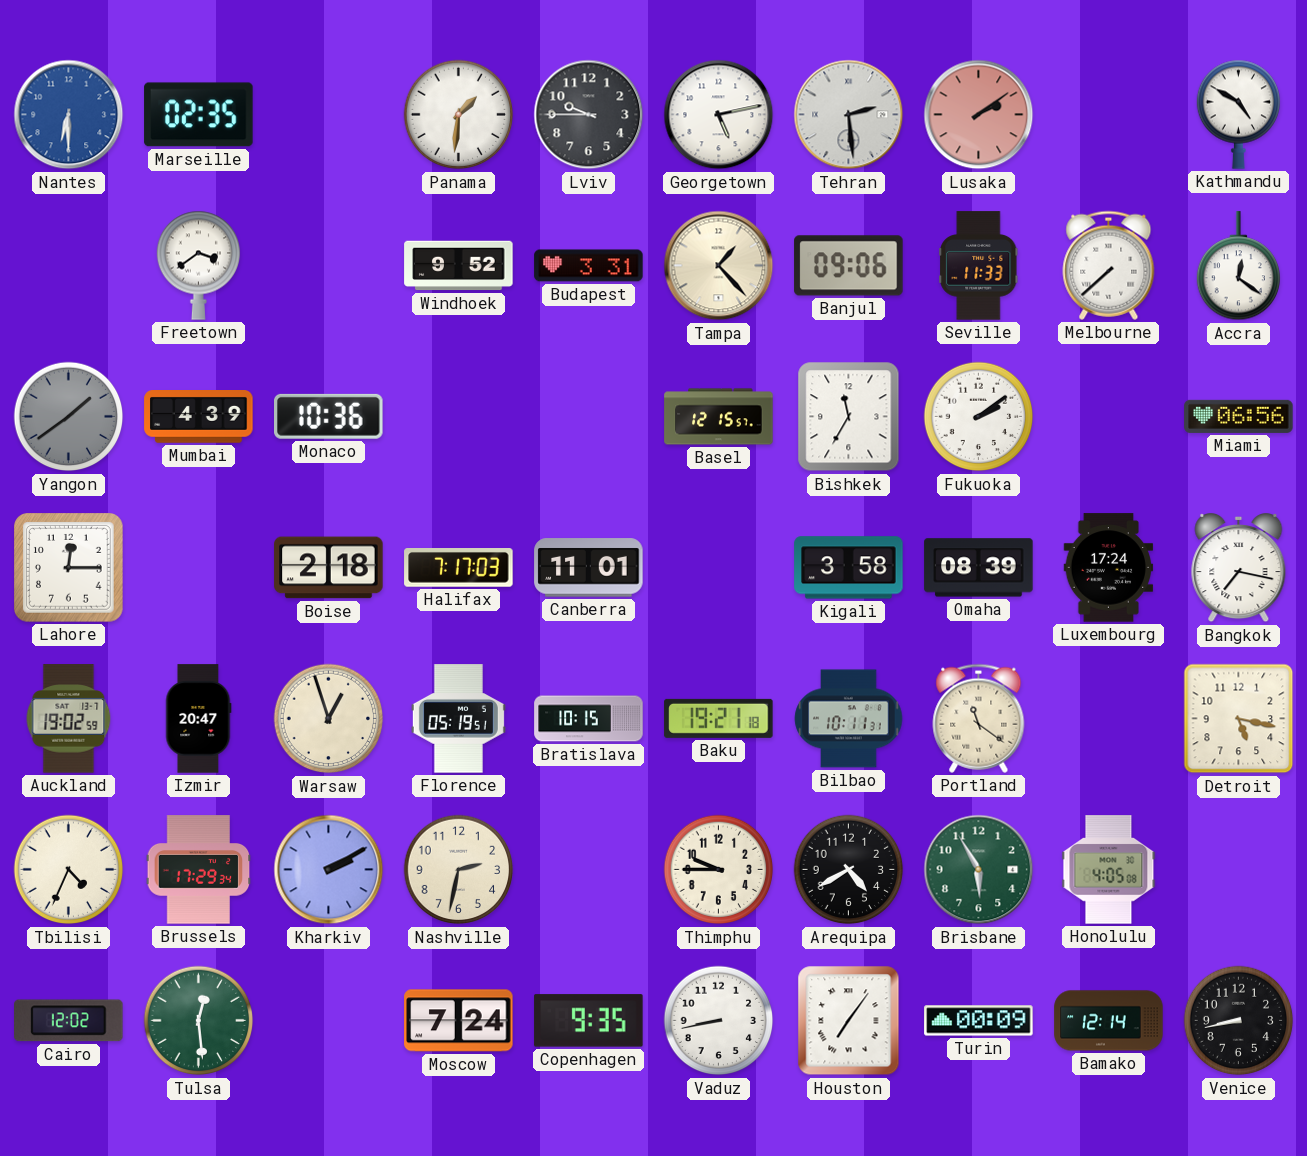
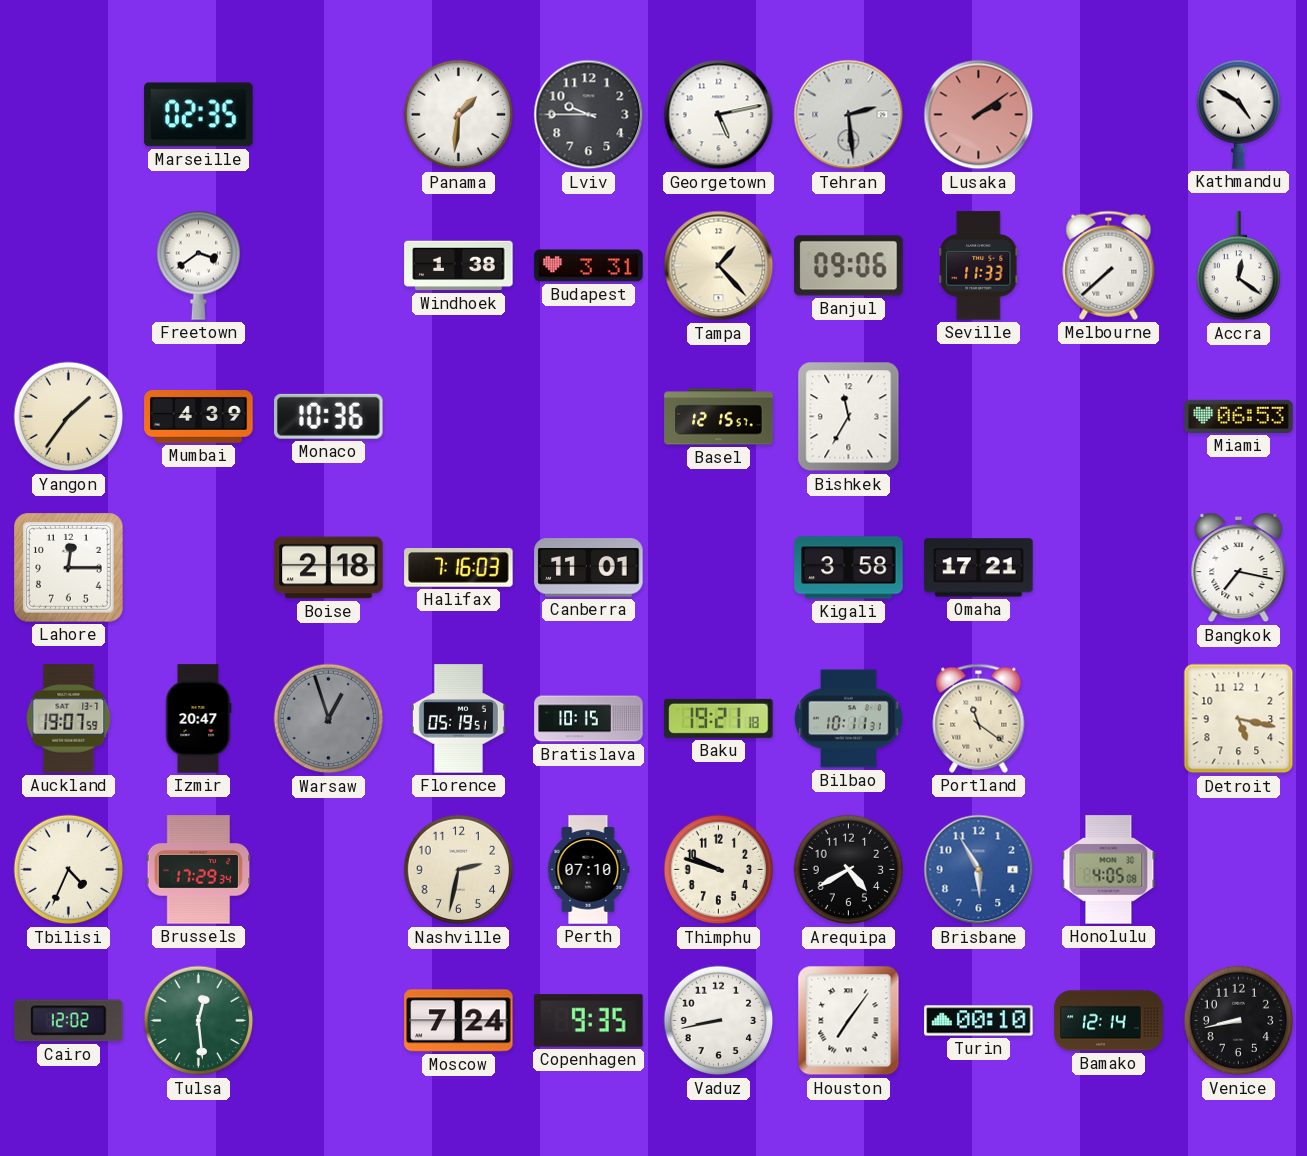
Nantes: 6:30 -> none (69, 115)
Windhoek: 9:52 -> 1:38 (459, 266)
Yangon: 1:39 -> 1:36 (69, 417)
Yangon dial: grey -> cream (69, 417)
Fukuoka: 2:09 -> none (979, 417)
Miami: 06:56 -> 06:53 (1239, 416)
Halifax: 7:17 -> 7:16 (459, 568)
Omaha: 08:39 -> 17:21 (979, 568)
Luxembourg: 17:24 -> none (1109, 568)
Auckland: 19:02 -> 19:07 (69, 719)
Warsaw dial: cream -> grey (329, 719)
Kharkiv: 2:10 -> none (329, 870)
Perth: none -> 07:10 (588, 870)
Thimphu: 9:45 -> 9:48 (719, 870)
Brisbane dial: green -> blue (979, 870)
Turin: 00:09 -> 00:10 (979, 1021)
